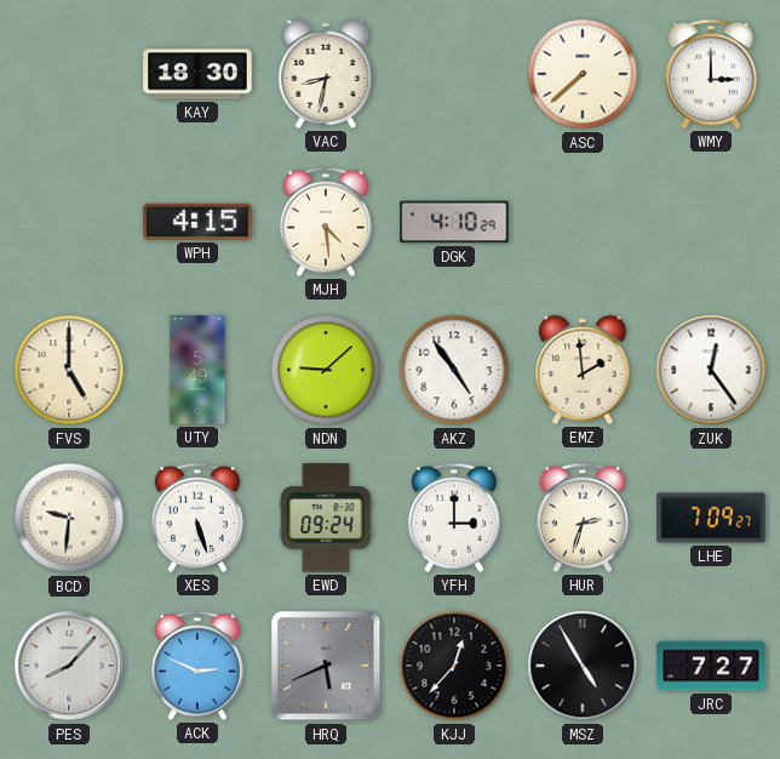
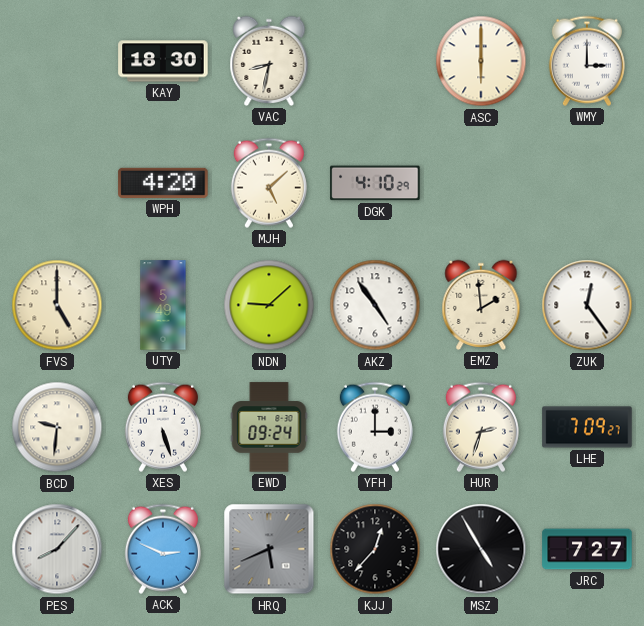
ASC: 7:38 -> 6:00 (481, 61)
WPH: 4:15 -> 4:20 (163, 183)
MJH: 4:29 -> 5:08 (269, 183)
